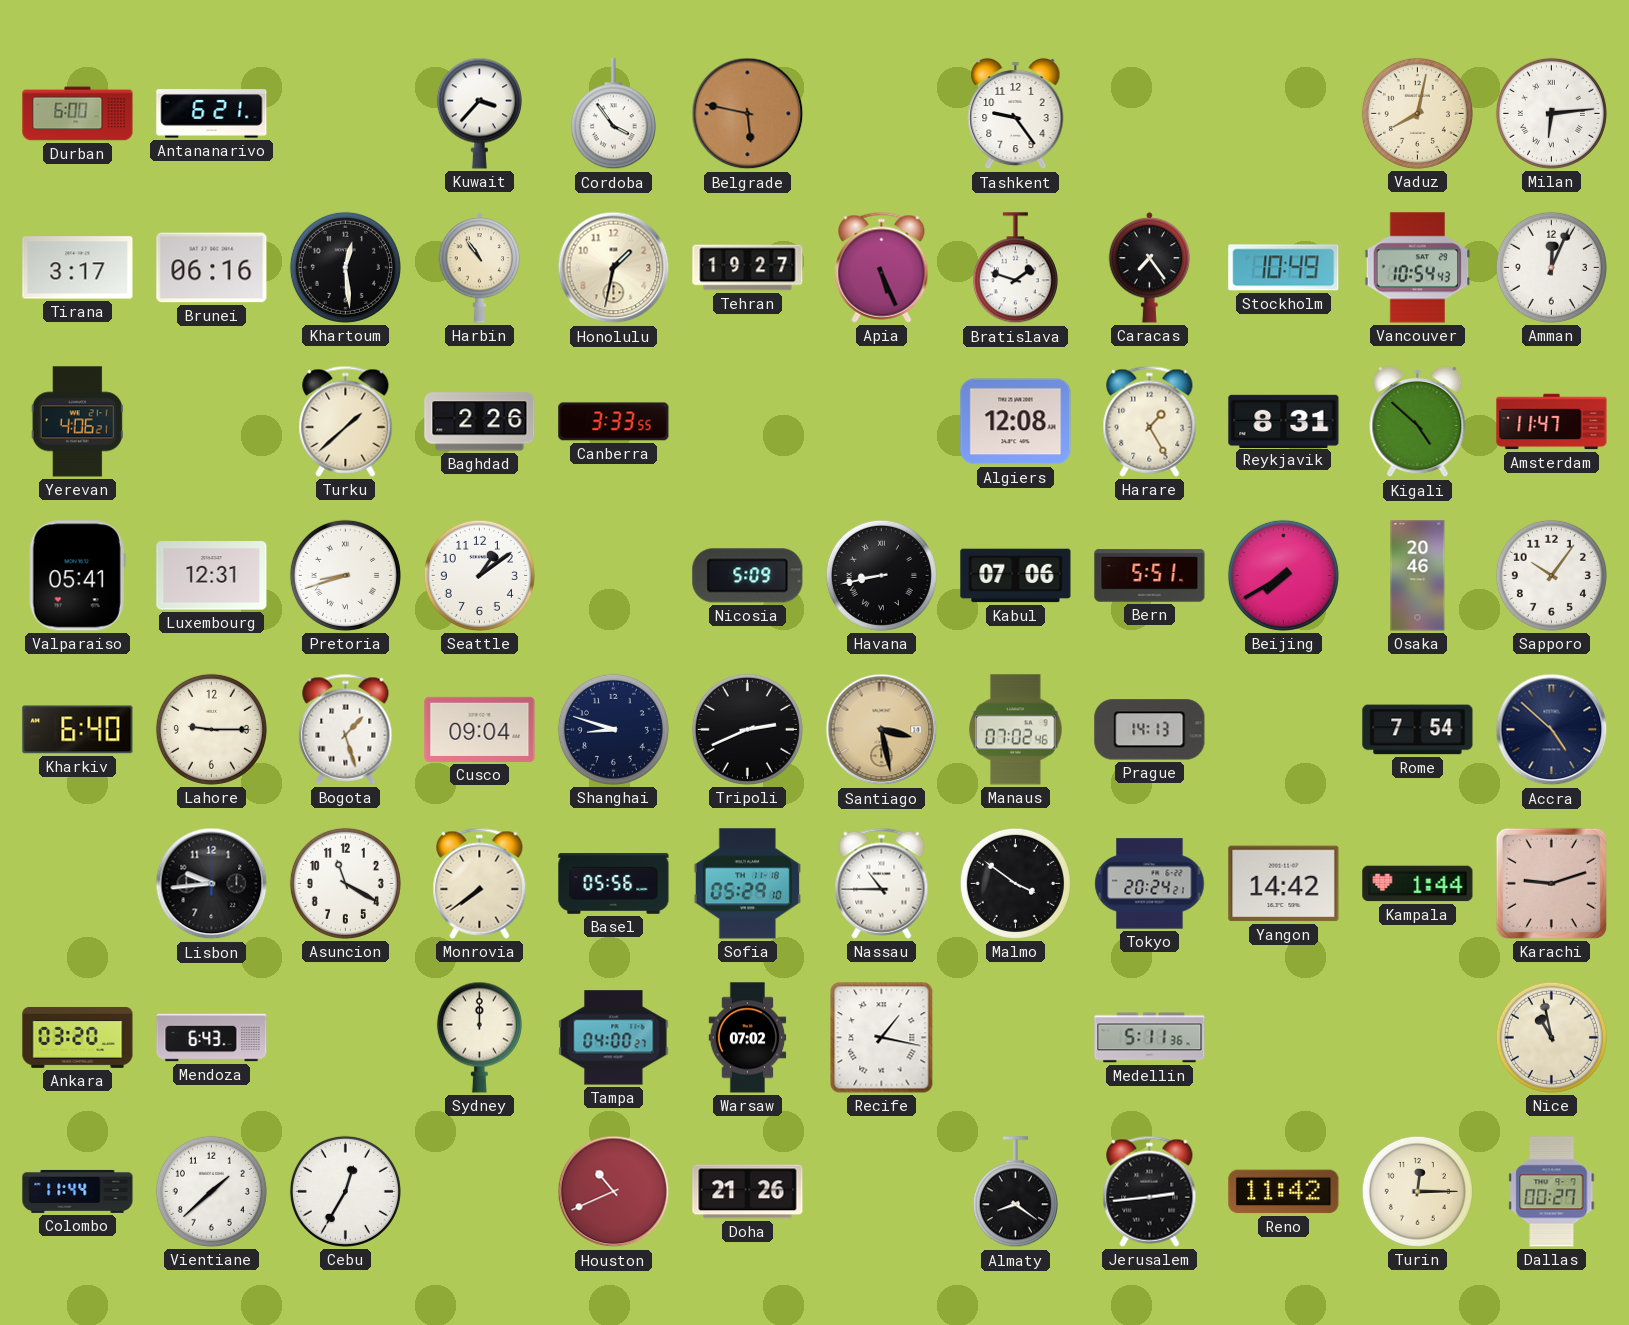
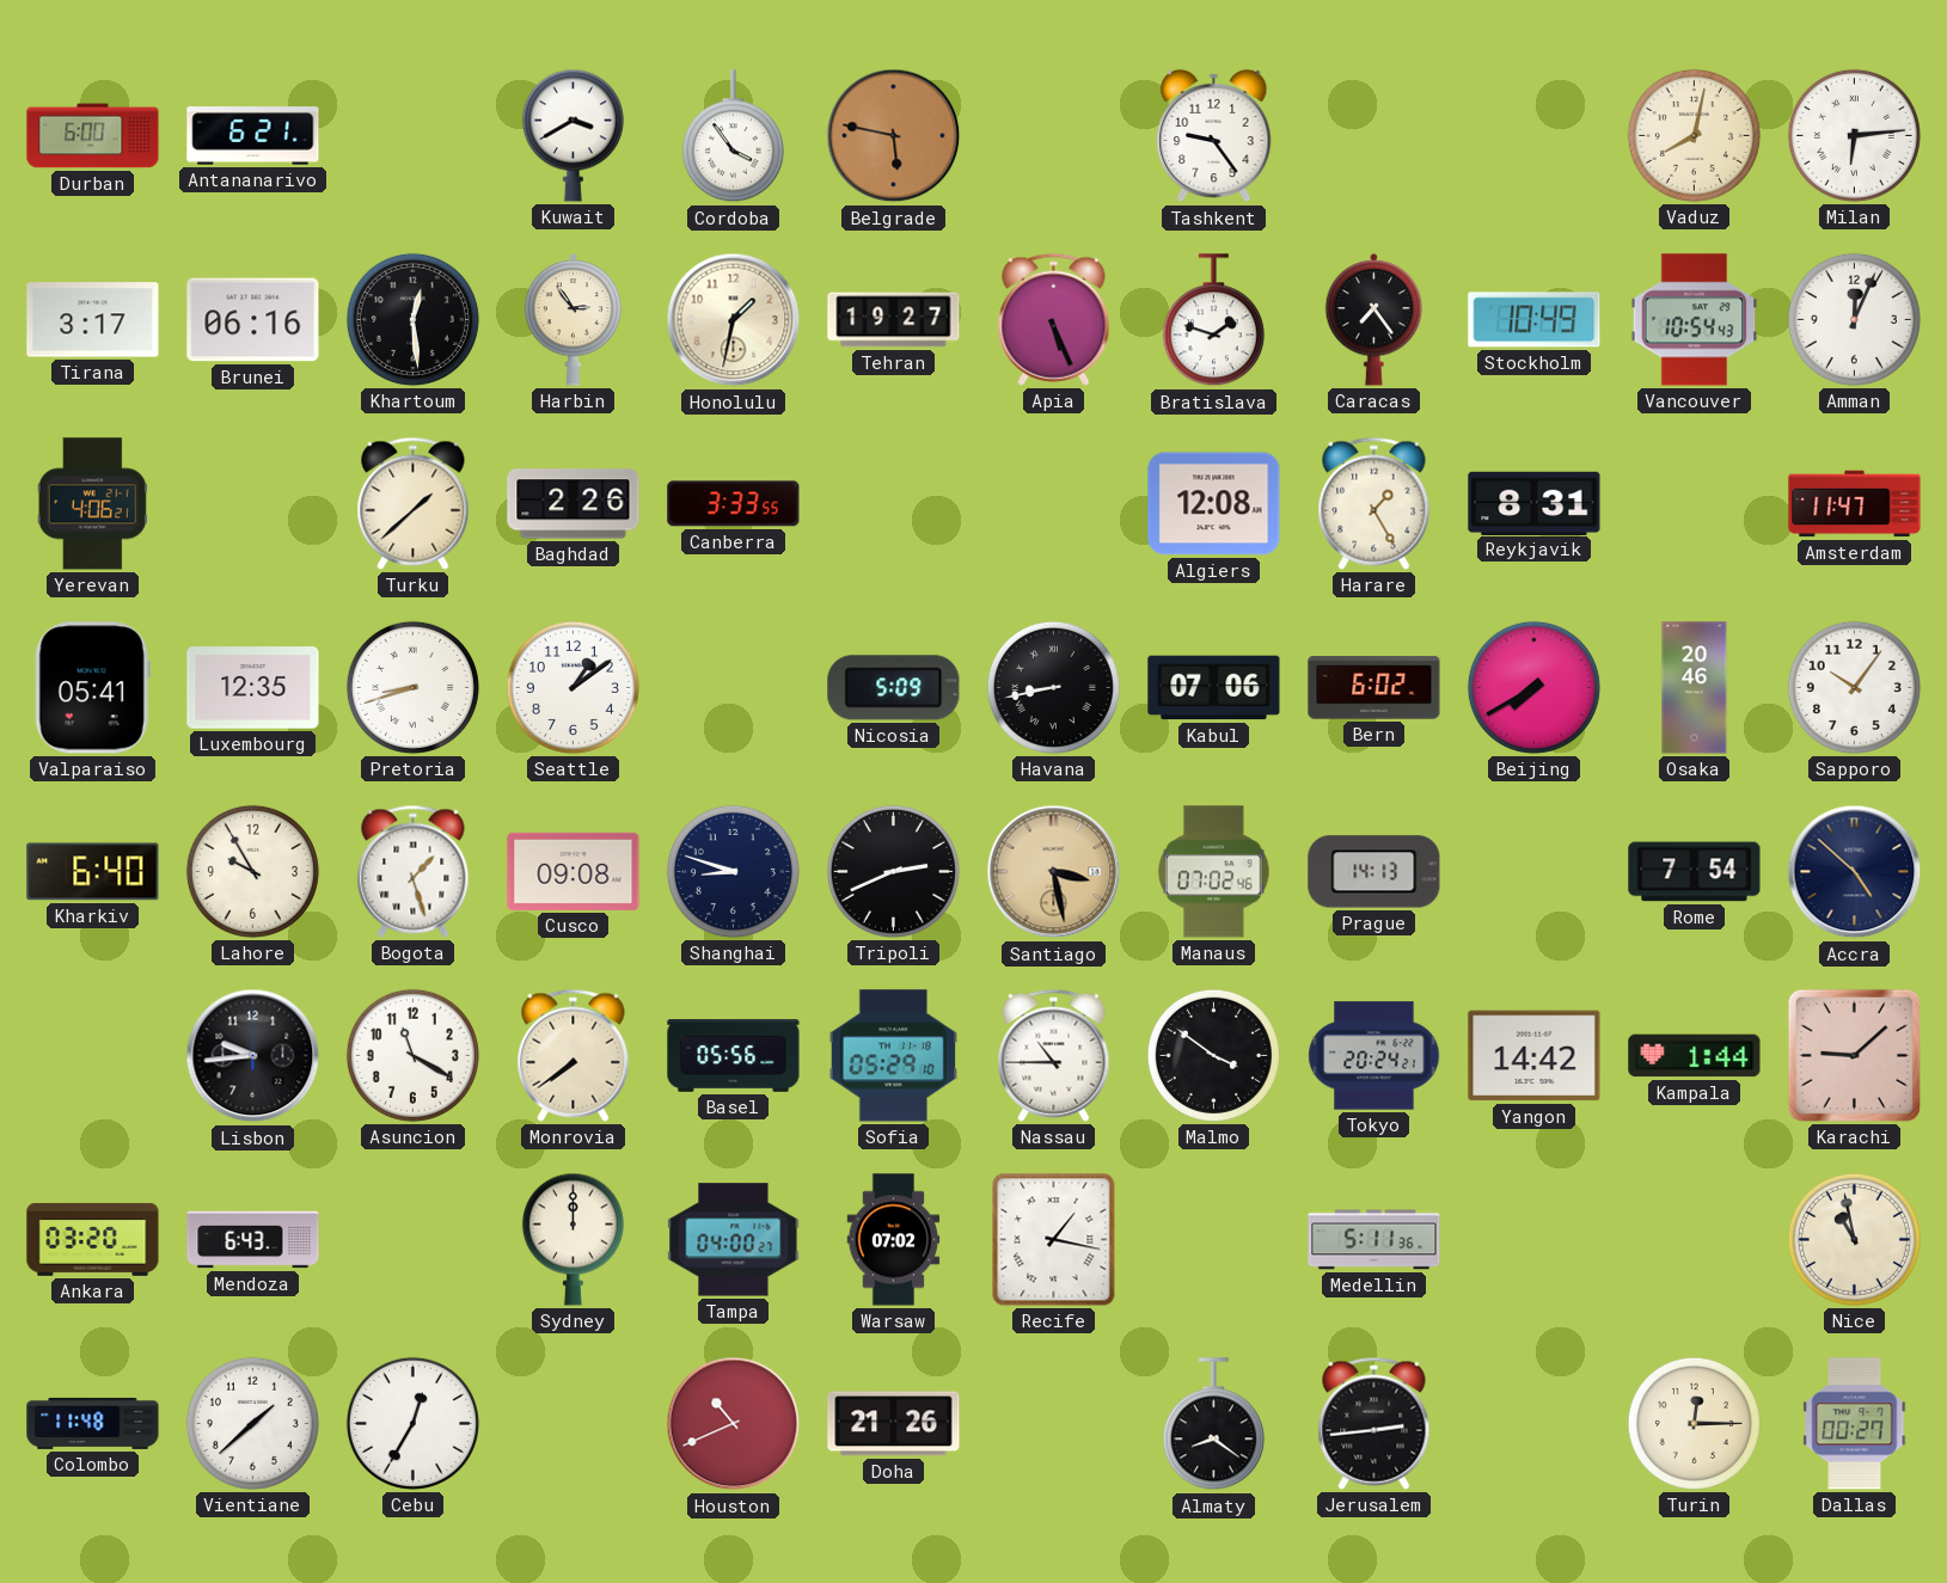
Kuwait: 3:37 -> 3:40 (573, 135)
Harbin: 10:54 -> 2:54 (574, 320)
Kigali: 4:52 -> none (1418, 422)
Luxembourg: 12:31 -> 12:35 (253, 688)
Bern: 5:51 -> 6:02 (1374, 688)
Lahore: 9:15 -> 9:55 (252, 871)
Cusco: 09:04 -> 09:08 (574, 871)
Karachi: 9:12 -> 9:08 (1854, 1055)
Colombo: 11:44 -> 11:48 (93, 1423)
Reno: 11:42 -> none (1284, 1192)
